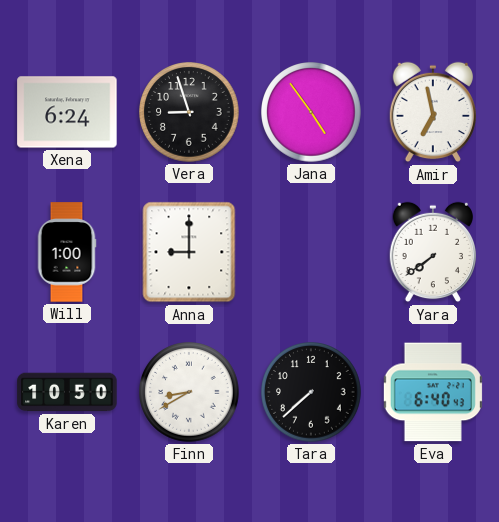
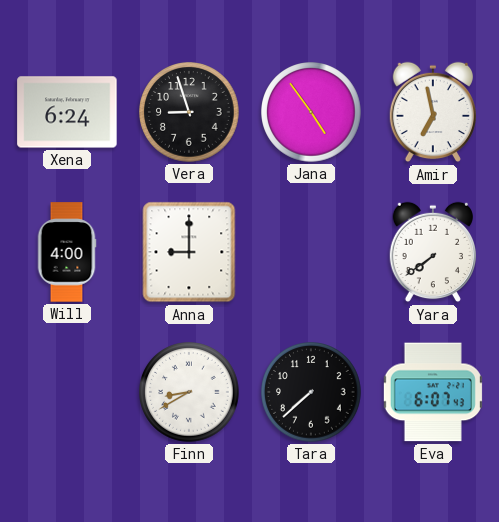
Will: 1:00 -> 4:00 (67, 252)
Karen: 10:50 -> none (67, 392)
Eva: 6:40 -> 6:07 (433, 392)
